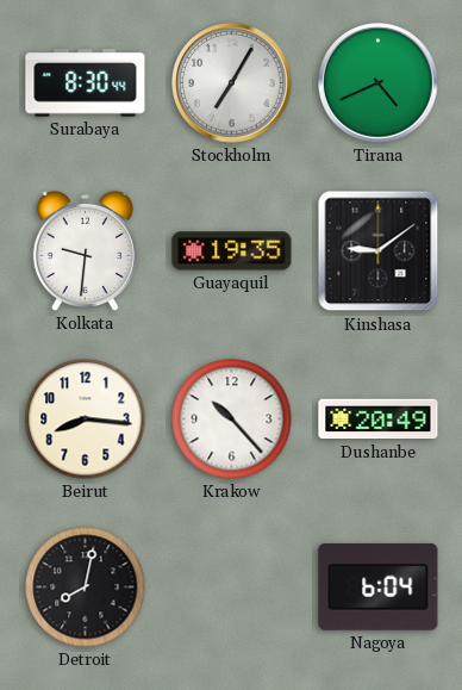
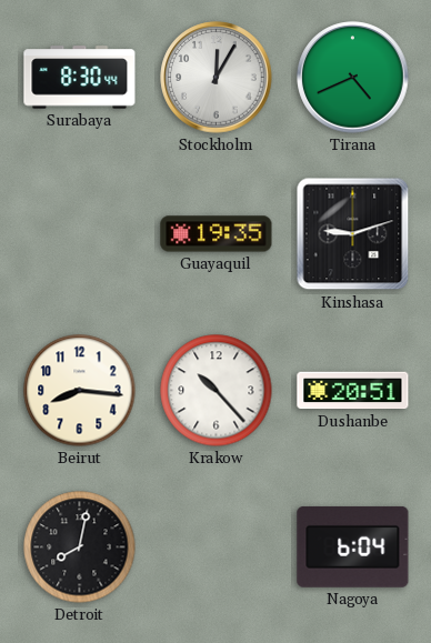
Stockholm: 7:05 -> 12:05 (217, 78)
Kolkata: 9:31 -> none (85, 250)
Kinshasa: 9:09 -> 9:12 (353, 234)
Dushanbe: 20:49 -> 20:51 (353, 391)
